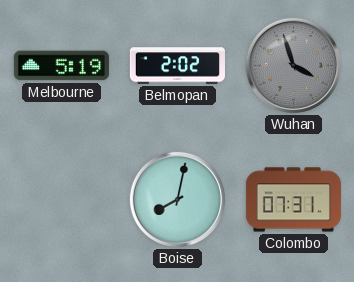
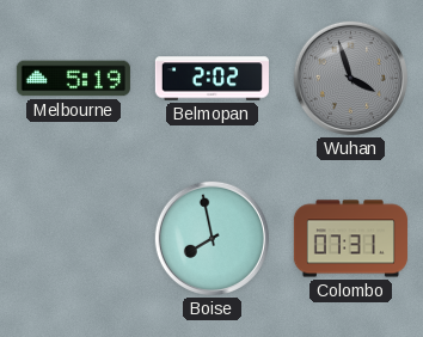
Boise: 8:02 -> 7:58 (211, 238)
